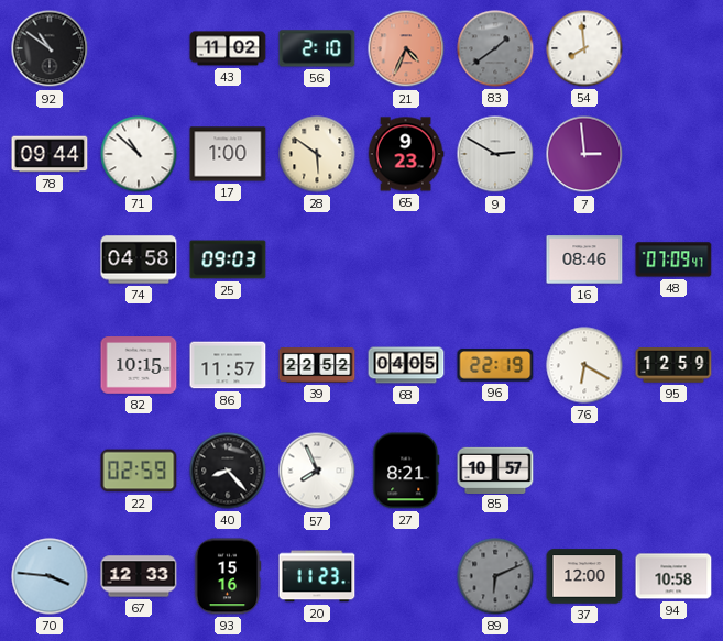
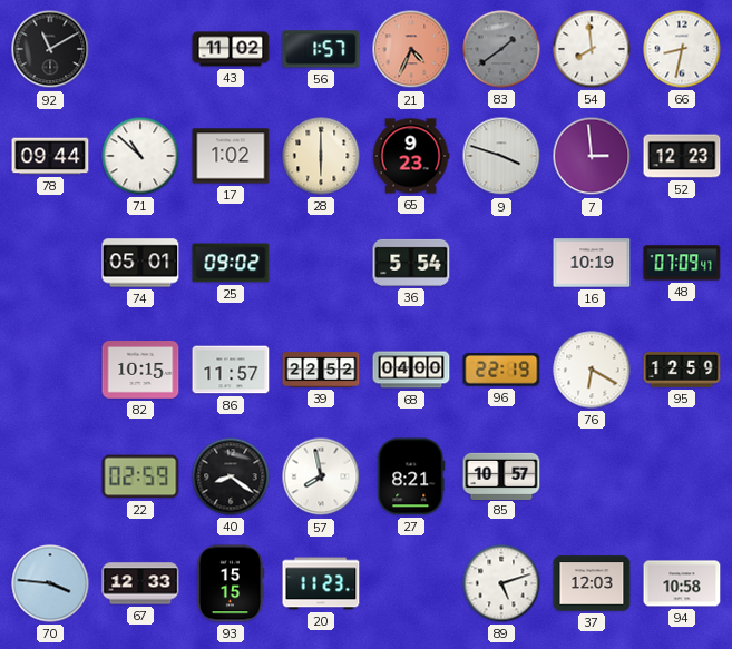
92: 10:51 -> 11:10 (50, 49)
56: 2:10 -> 1:57 (321, 49)
66: none -> 8:32 (682, 49)
17: 1:00 -> 1:02 (231, 156)
28: 5:51 -> 6:00 (321, 156)
9: 2:50 -> 3:48 (501, 156)
52: none -> 12:23 (682, 156)
74: 04:58 -> 05:01 (140, 263)
25: 09:03 -> 09:02 (231, 263)
36: none -> 5:54 (411, 263)
16: 08:46 -> 10:19 (592, 263)
68: 04:05 -> 04:00 (411, 370)
40: 8:23 -> 8:21 (231, 476)
57: 7:56 -> 7:58 (321, 476)
93: 15:16 -> 15:15 (231, 583)
89: 6:11 -> 5:12 (501, 583)
89 dial: grey -> white (501, 583)
37: 12:00 -> 12:03 (592, 583)
